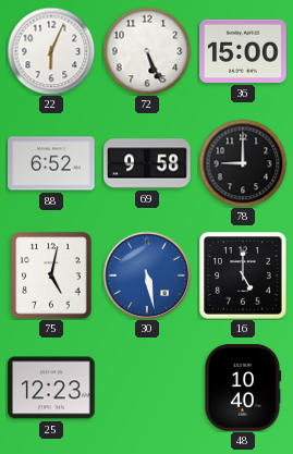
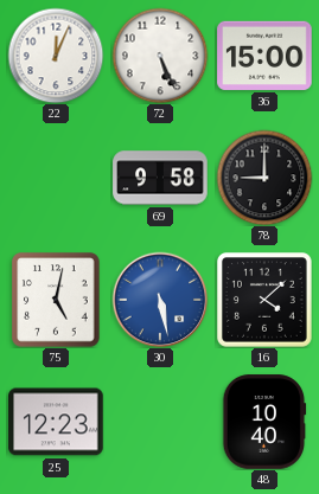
22: 6:04 -> 12:04 (56, 56)
88: 6:52 -> none (51, 163)
16: 5:00 -> 4:08 (266, 301)
